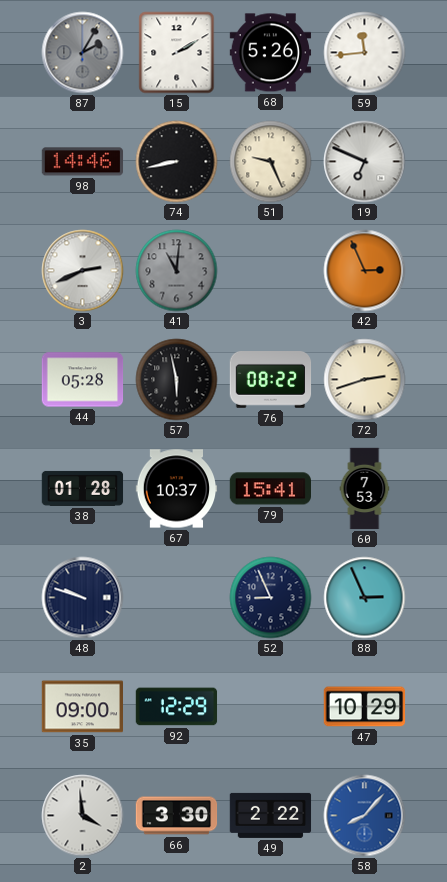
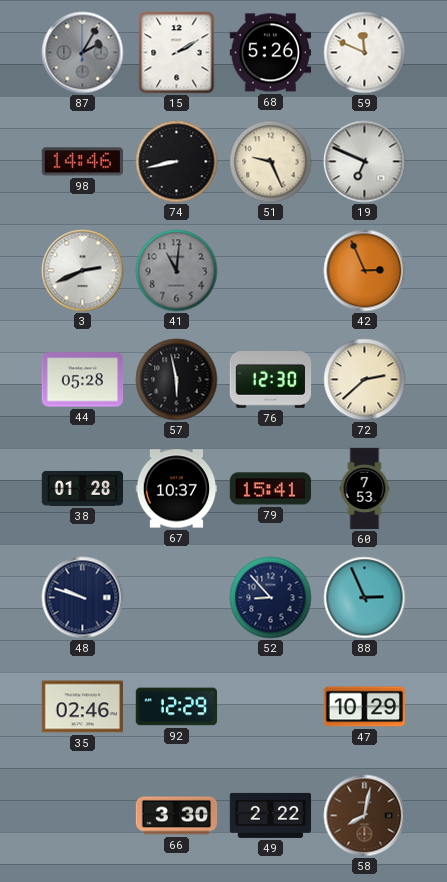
59: 11:44 -> 11:49 (365, 53)
76: 08:22 -> 12:30 (271, 380)
72: 2:42 -> 2:38 (365, 380)
52: 8:56 -> 8:53 (271, 598)
35: 09:00 -> 02:46 (82, 707)
2: 3:59 -> none (83, 816)
58: 8:07 -> 8:02 (365, 816)
58 dial: blue -> brown (365, 816)
